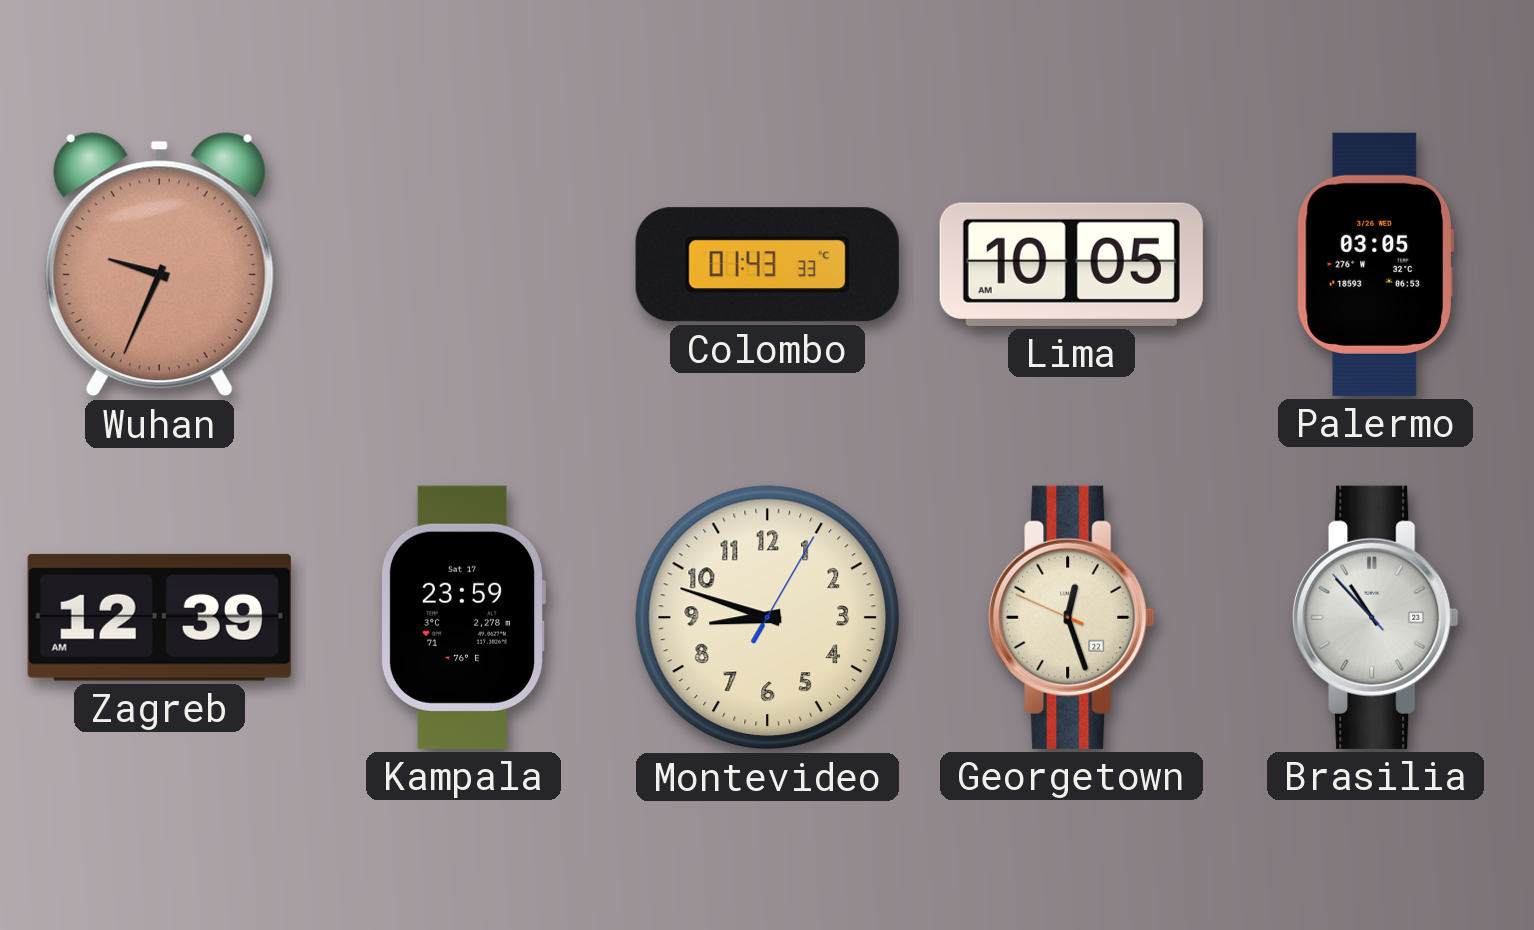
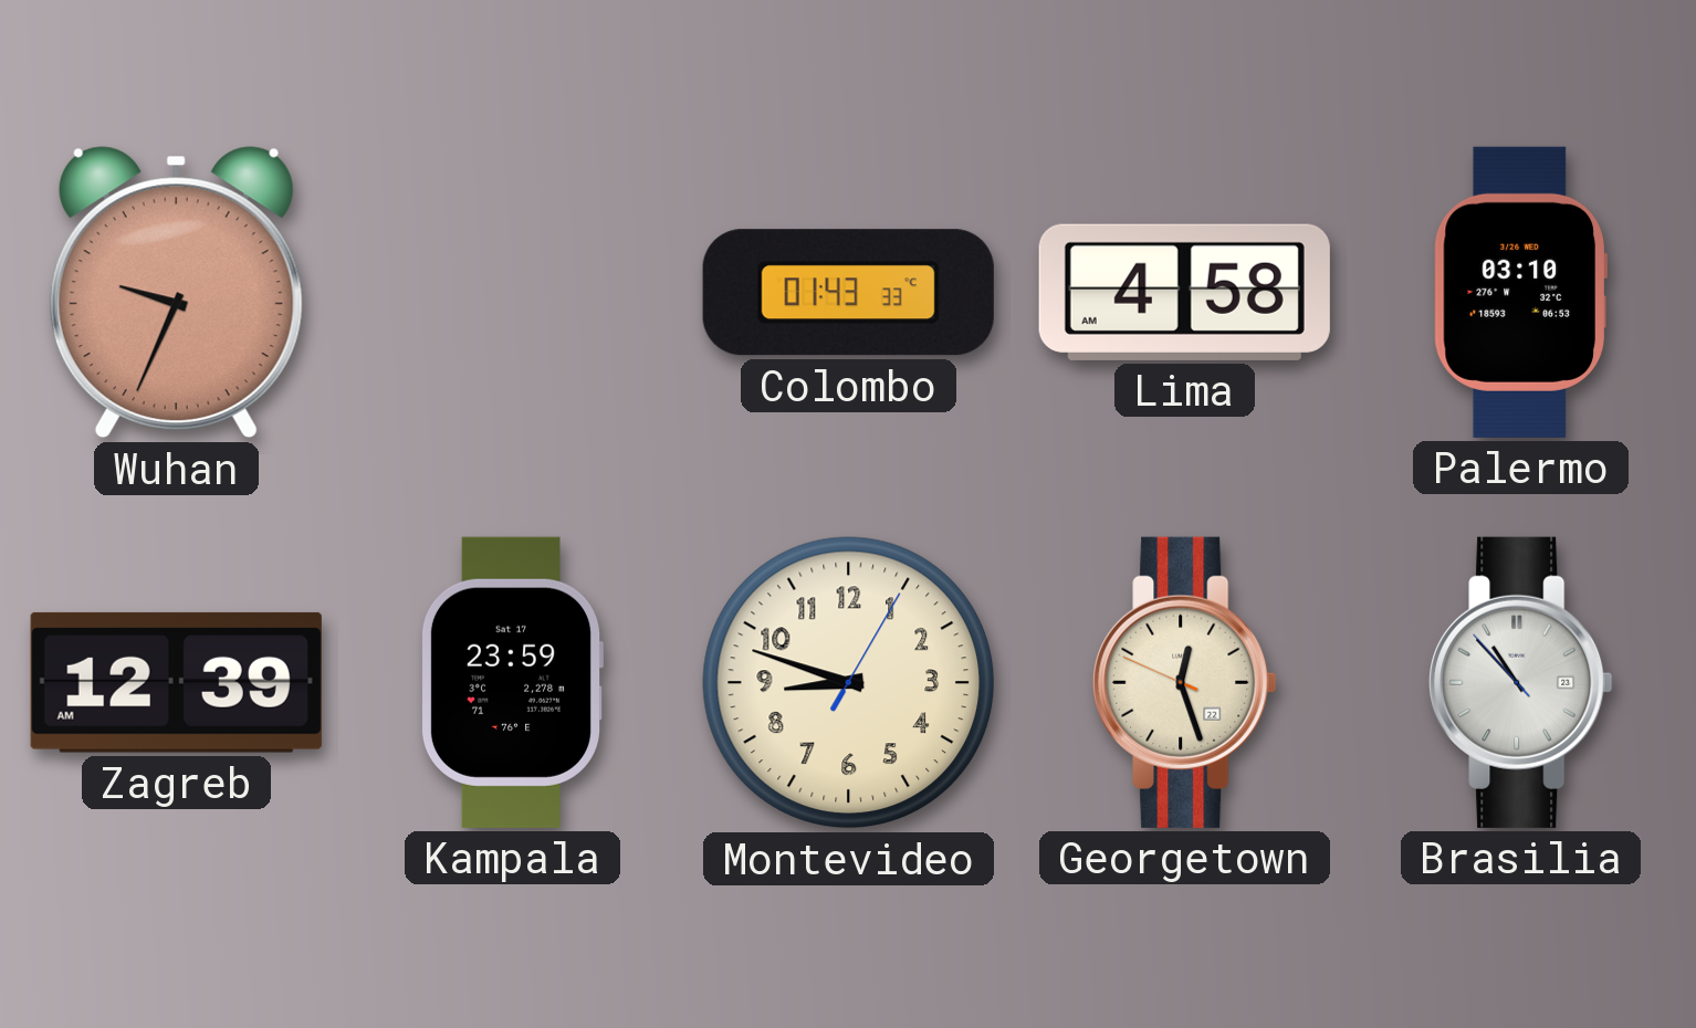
Lima: 10:05 -> 4:58 (1184, 292)
Palermo: 03:05 -> 03:10 (1520, 292)
